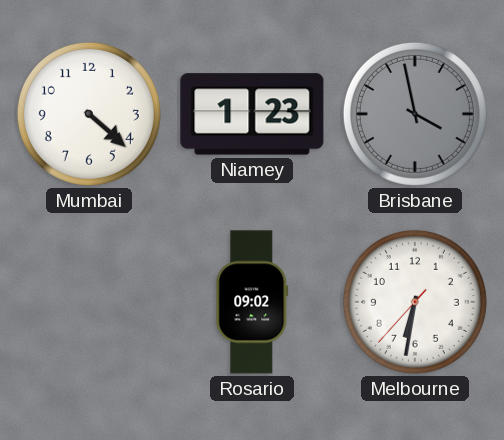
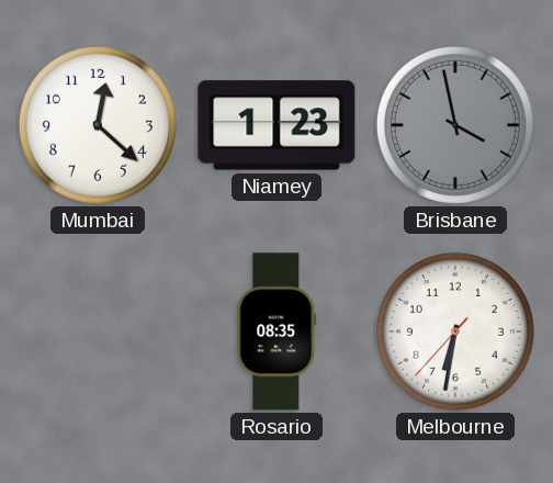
Mumbai: 4:22 -> 12:22 (98, 125)
Rosario: 09:02 -> 08:35 (276, 332)
